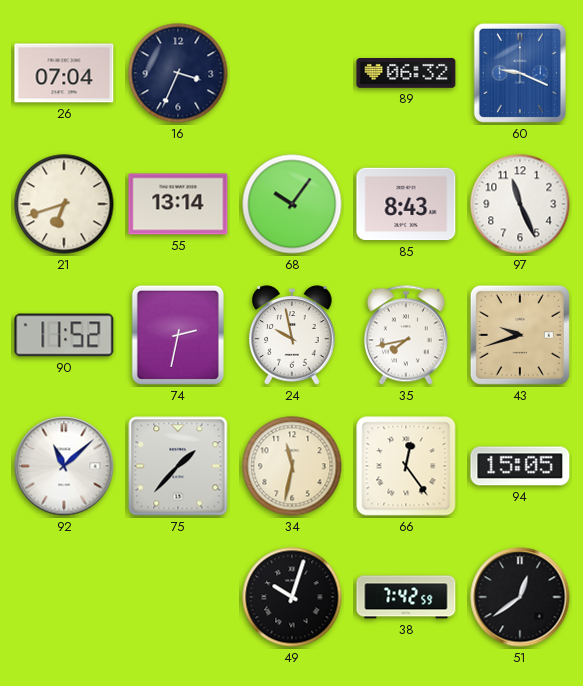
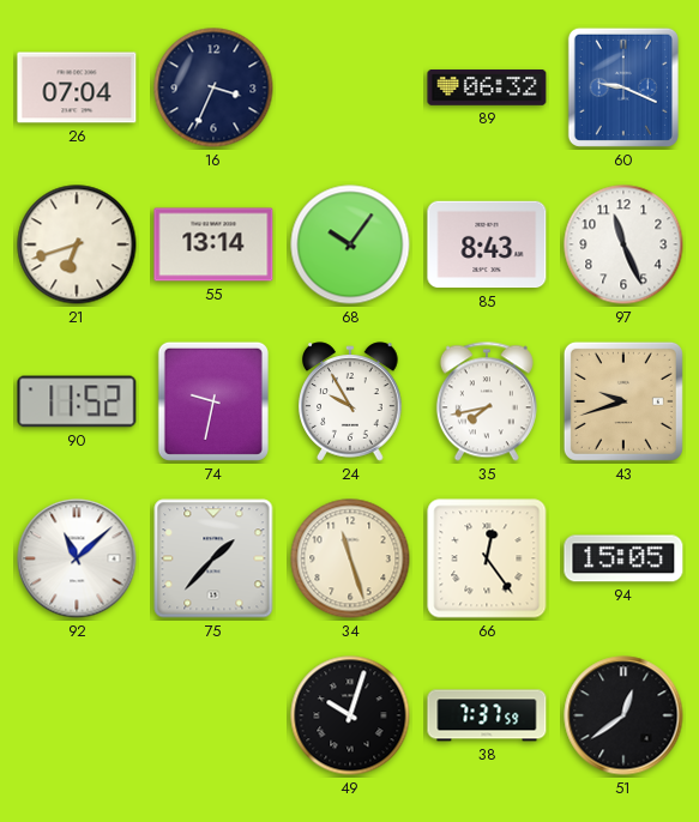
74: 2:32 -> 9:32 (213, 401)
24: 9:58 -> 9:55 (350, 401)
34: 11:32 -> 11:27 (350, 558)
38: 7:42 -> 7:37 (487, 715)
